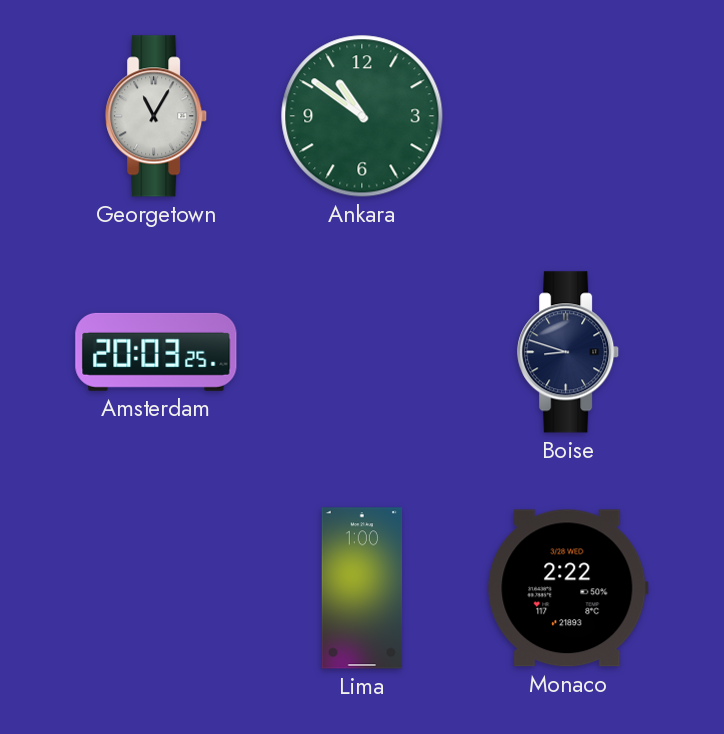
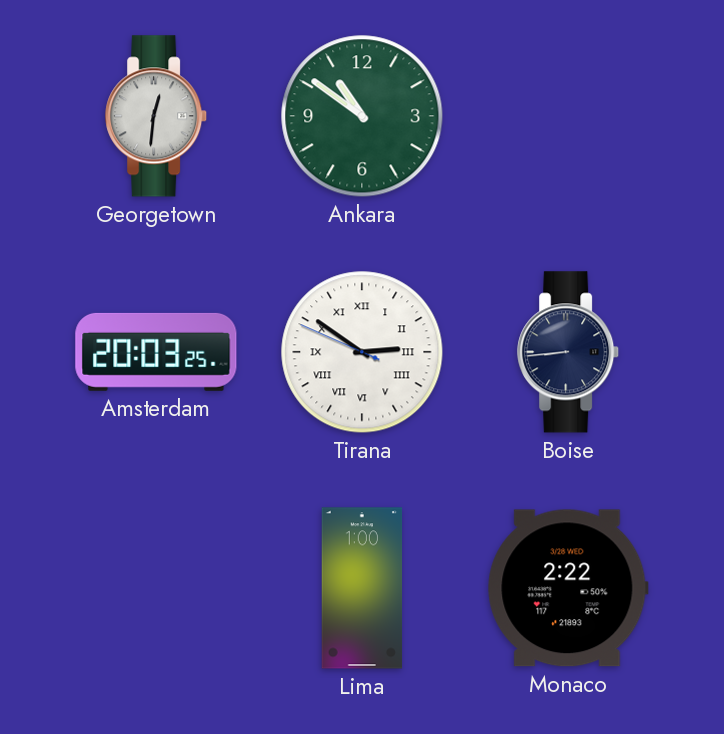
Georgetown: 11:05 -> 12:31 (157, 116)
Tirana: none -> 2:50 (362, 352)
Boise: 8:48 -> 8:44 (569, 352)
